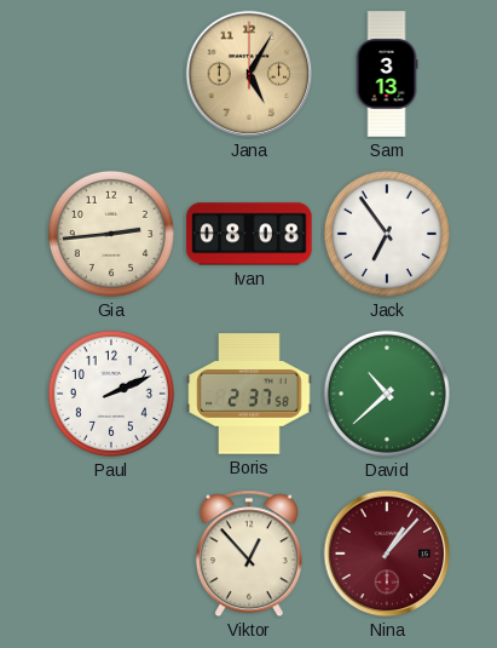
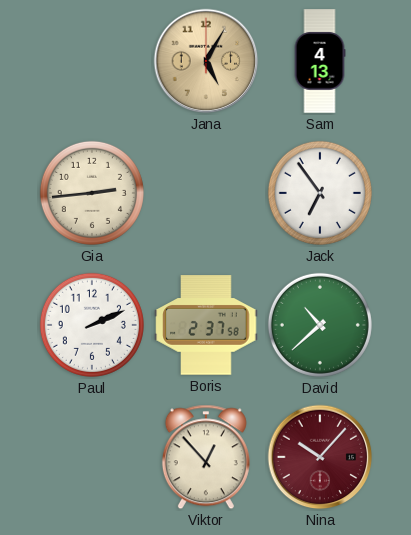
Sam: 3:13 -> 4:13 (320, 61)
Ivan: 08:08 -> none (249, 234)
Nina: 1:07 -> 10:07 (320, 457)
